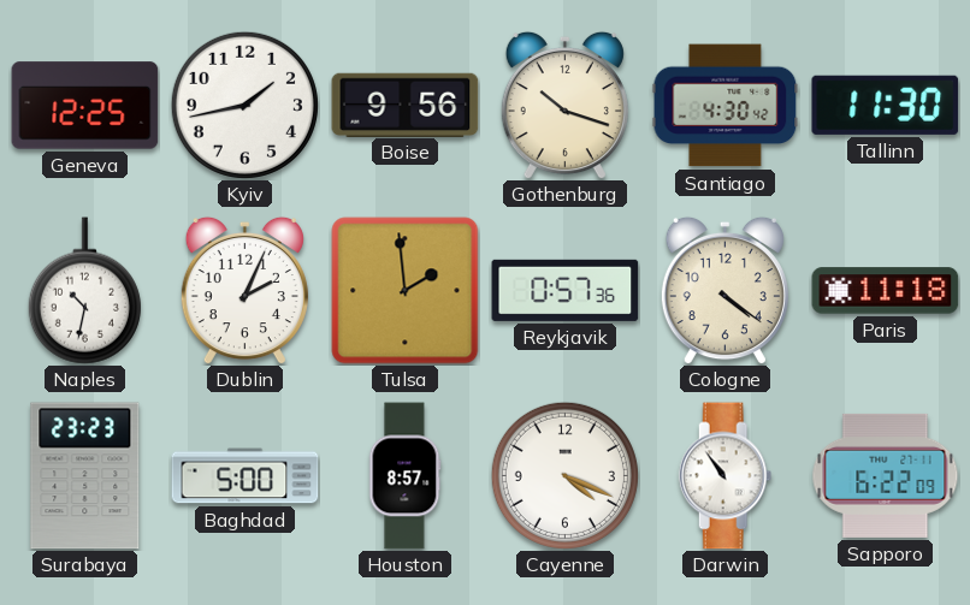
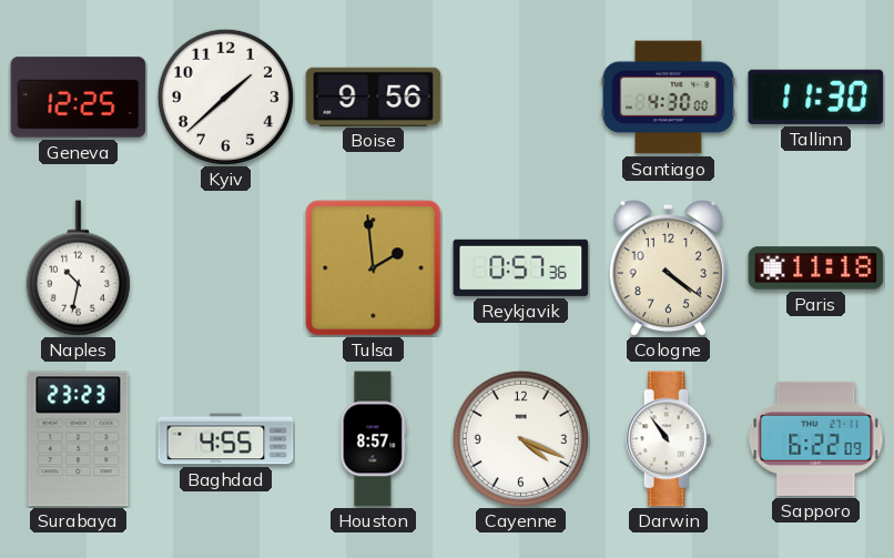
Kyiv: 1:43 -> 1:38 (225, 97)
Gothenburg: 10:18 -> none (564, 105)
Santiago: 4:30:42 -> 4:30:00 (669, 98)
Dublin: 2:04 -> none (244, 290)
Baghdad: 5:00 -> 4:55 (226, 439)
